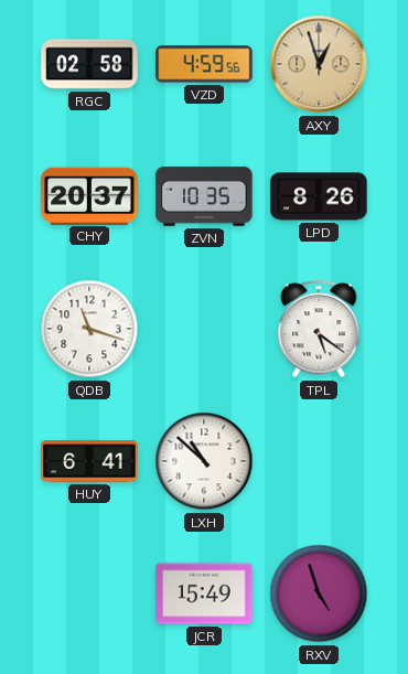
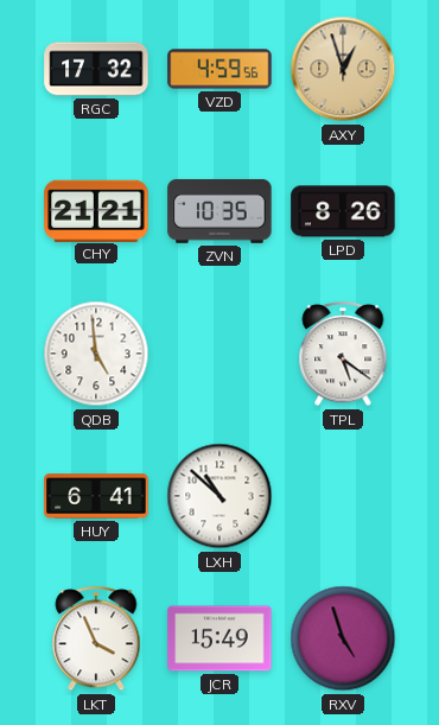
RGC: 02:58 -> 17:32 (96, 69)
CHY: 20:37 -> 21:21 (96, 210)
QDB: 11:18 -> 4:59 (96, 354)
LKT: none -> 3:56 (96, 640)
